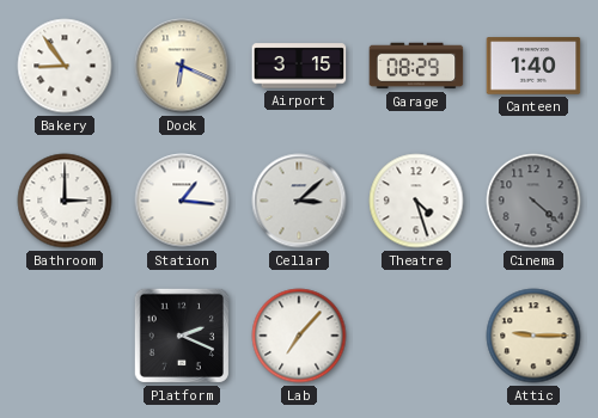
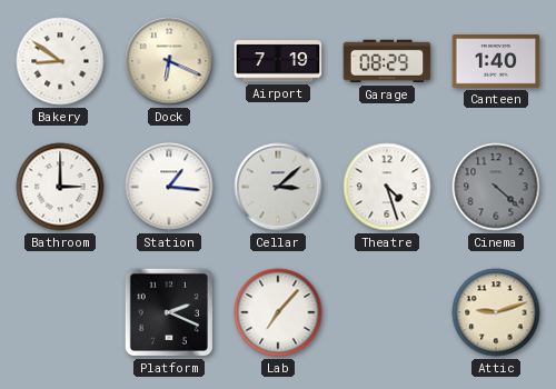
Bakery: 8:54 -> 8:51 (60, 61)
Airport: 3:15 -> 7:19 (278, 61)
Attic: 9:15 -> 9:12 (496, 312)
